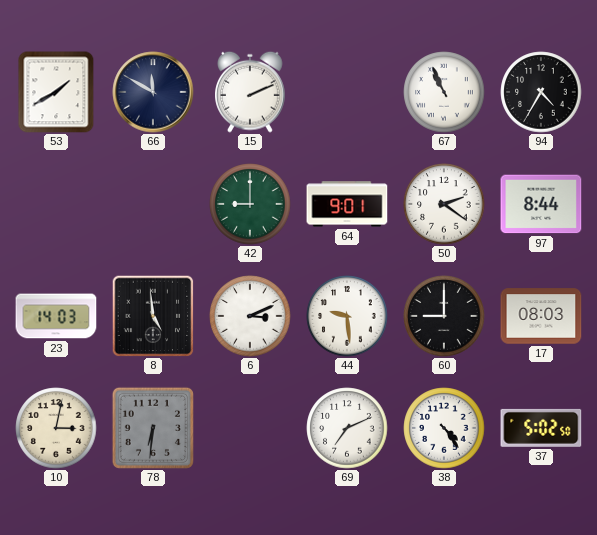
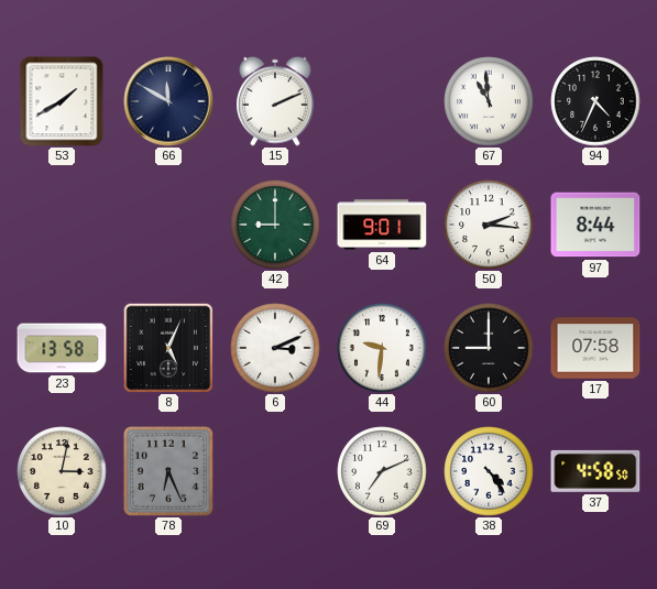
67: 10:56 -> 10:59 (489, 101)
94: 4:35 -> 4:34 (595, 101)
50: 2:21 -> 2:16 (489, 225)
23: 14:03 -> 13:58 (62, 348)
8: 4:59 -> 5:04 (168, 348)
44: 9:29 -> 9:31 (382, 348)
17: 08:03 -> 07:58 (595, 348)
78: 6:31 -> 6:26 (168, 471)
37: 5:02 -> 4:58 (595, 471)
